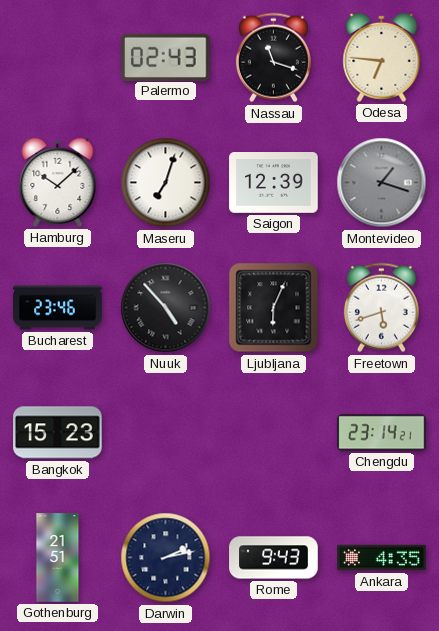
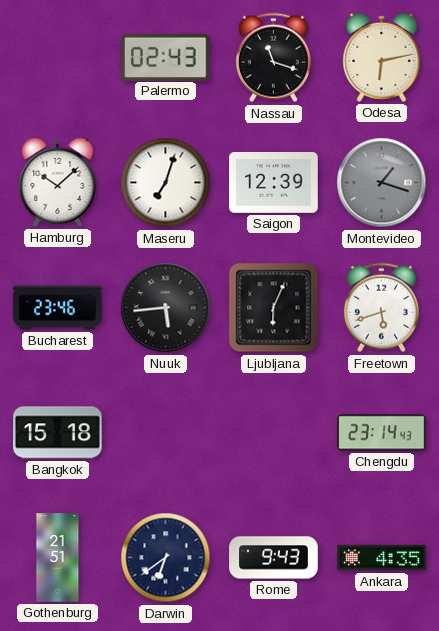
Odesa: 6:46 -> 6:13 (382, 57)
Nuuk: 4:53 -> 5:44 (166, 308)
Bangkok: 15:23 -> 15:18 (58, 433)
Chengdu: 23:14:21 -> 23:14:43 (382, 433)
Darwin: 2:13 -> 6:39 (166, 558)
